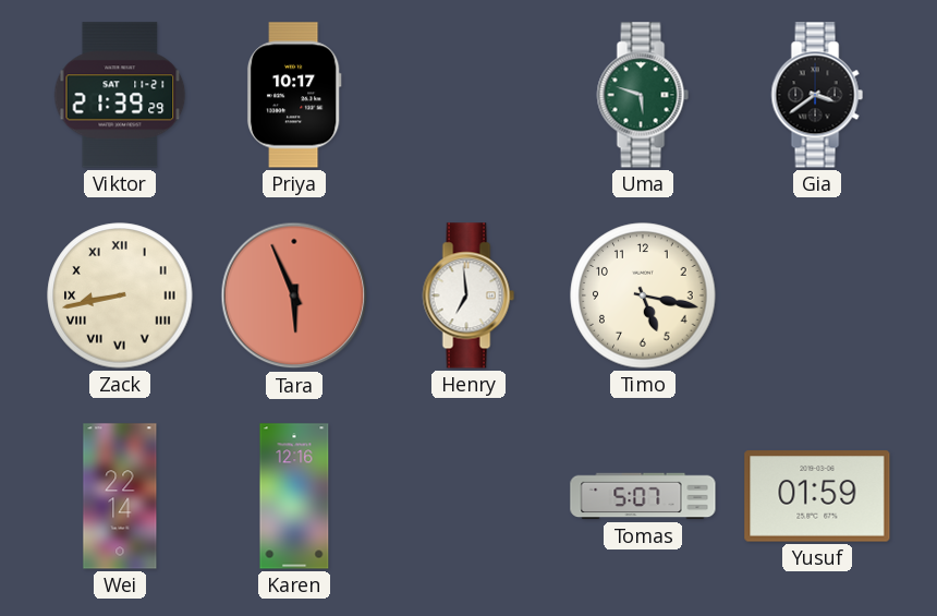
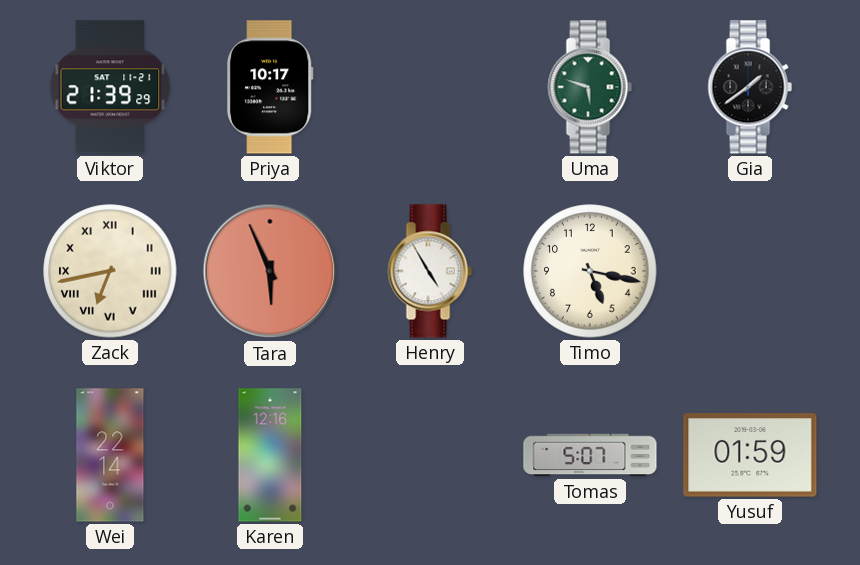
Gia: 3:39 -> 1:39 (750, 87)
Zack: 8:43 -> 6:43 (110, 271)
Henry: 6:59 -> 4:55 (430, 271)
